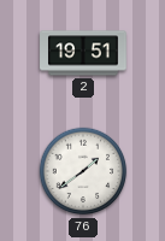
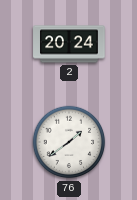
2: 19:51 -> 20:24 (69, 44)
